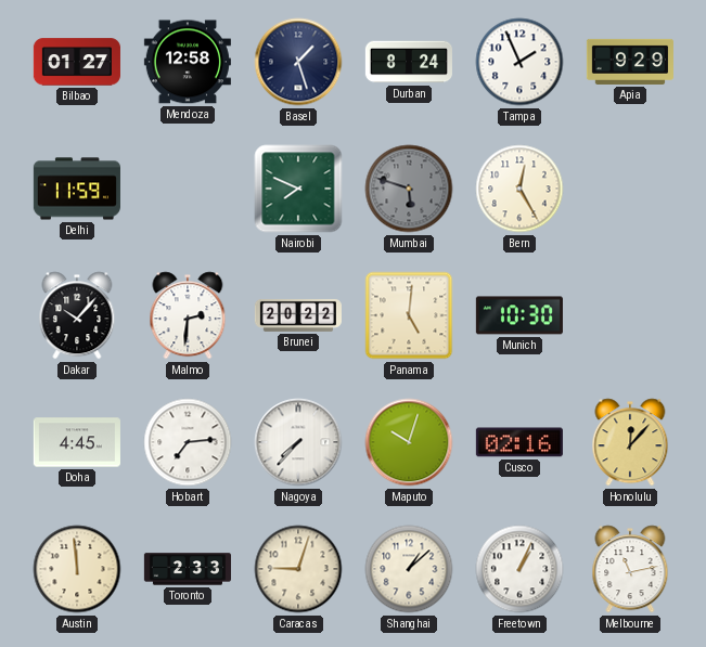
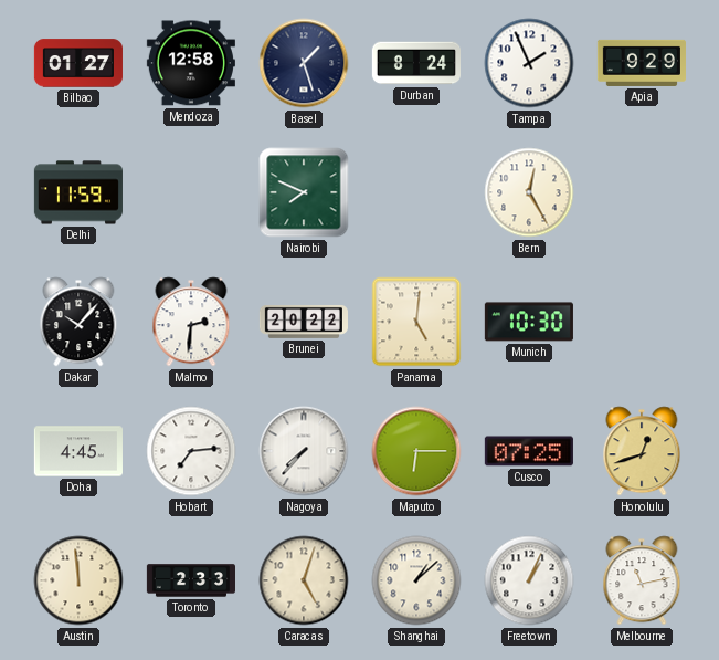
Mumbai: 5:48 -> none (409, 189)
Maputo: 10:03 -> 6:15 (416, 451)
Cusco: 02:16 -> 07:25 (529, 451)
Honolulu: 12:07 -> 12:42 (642, 451)
Caracas: 9:03 -> 5:03 (304, 580)
